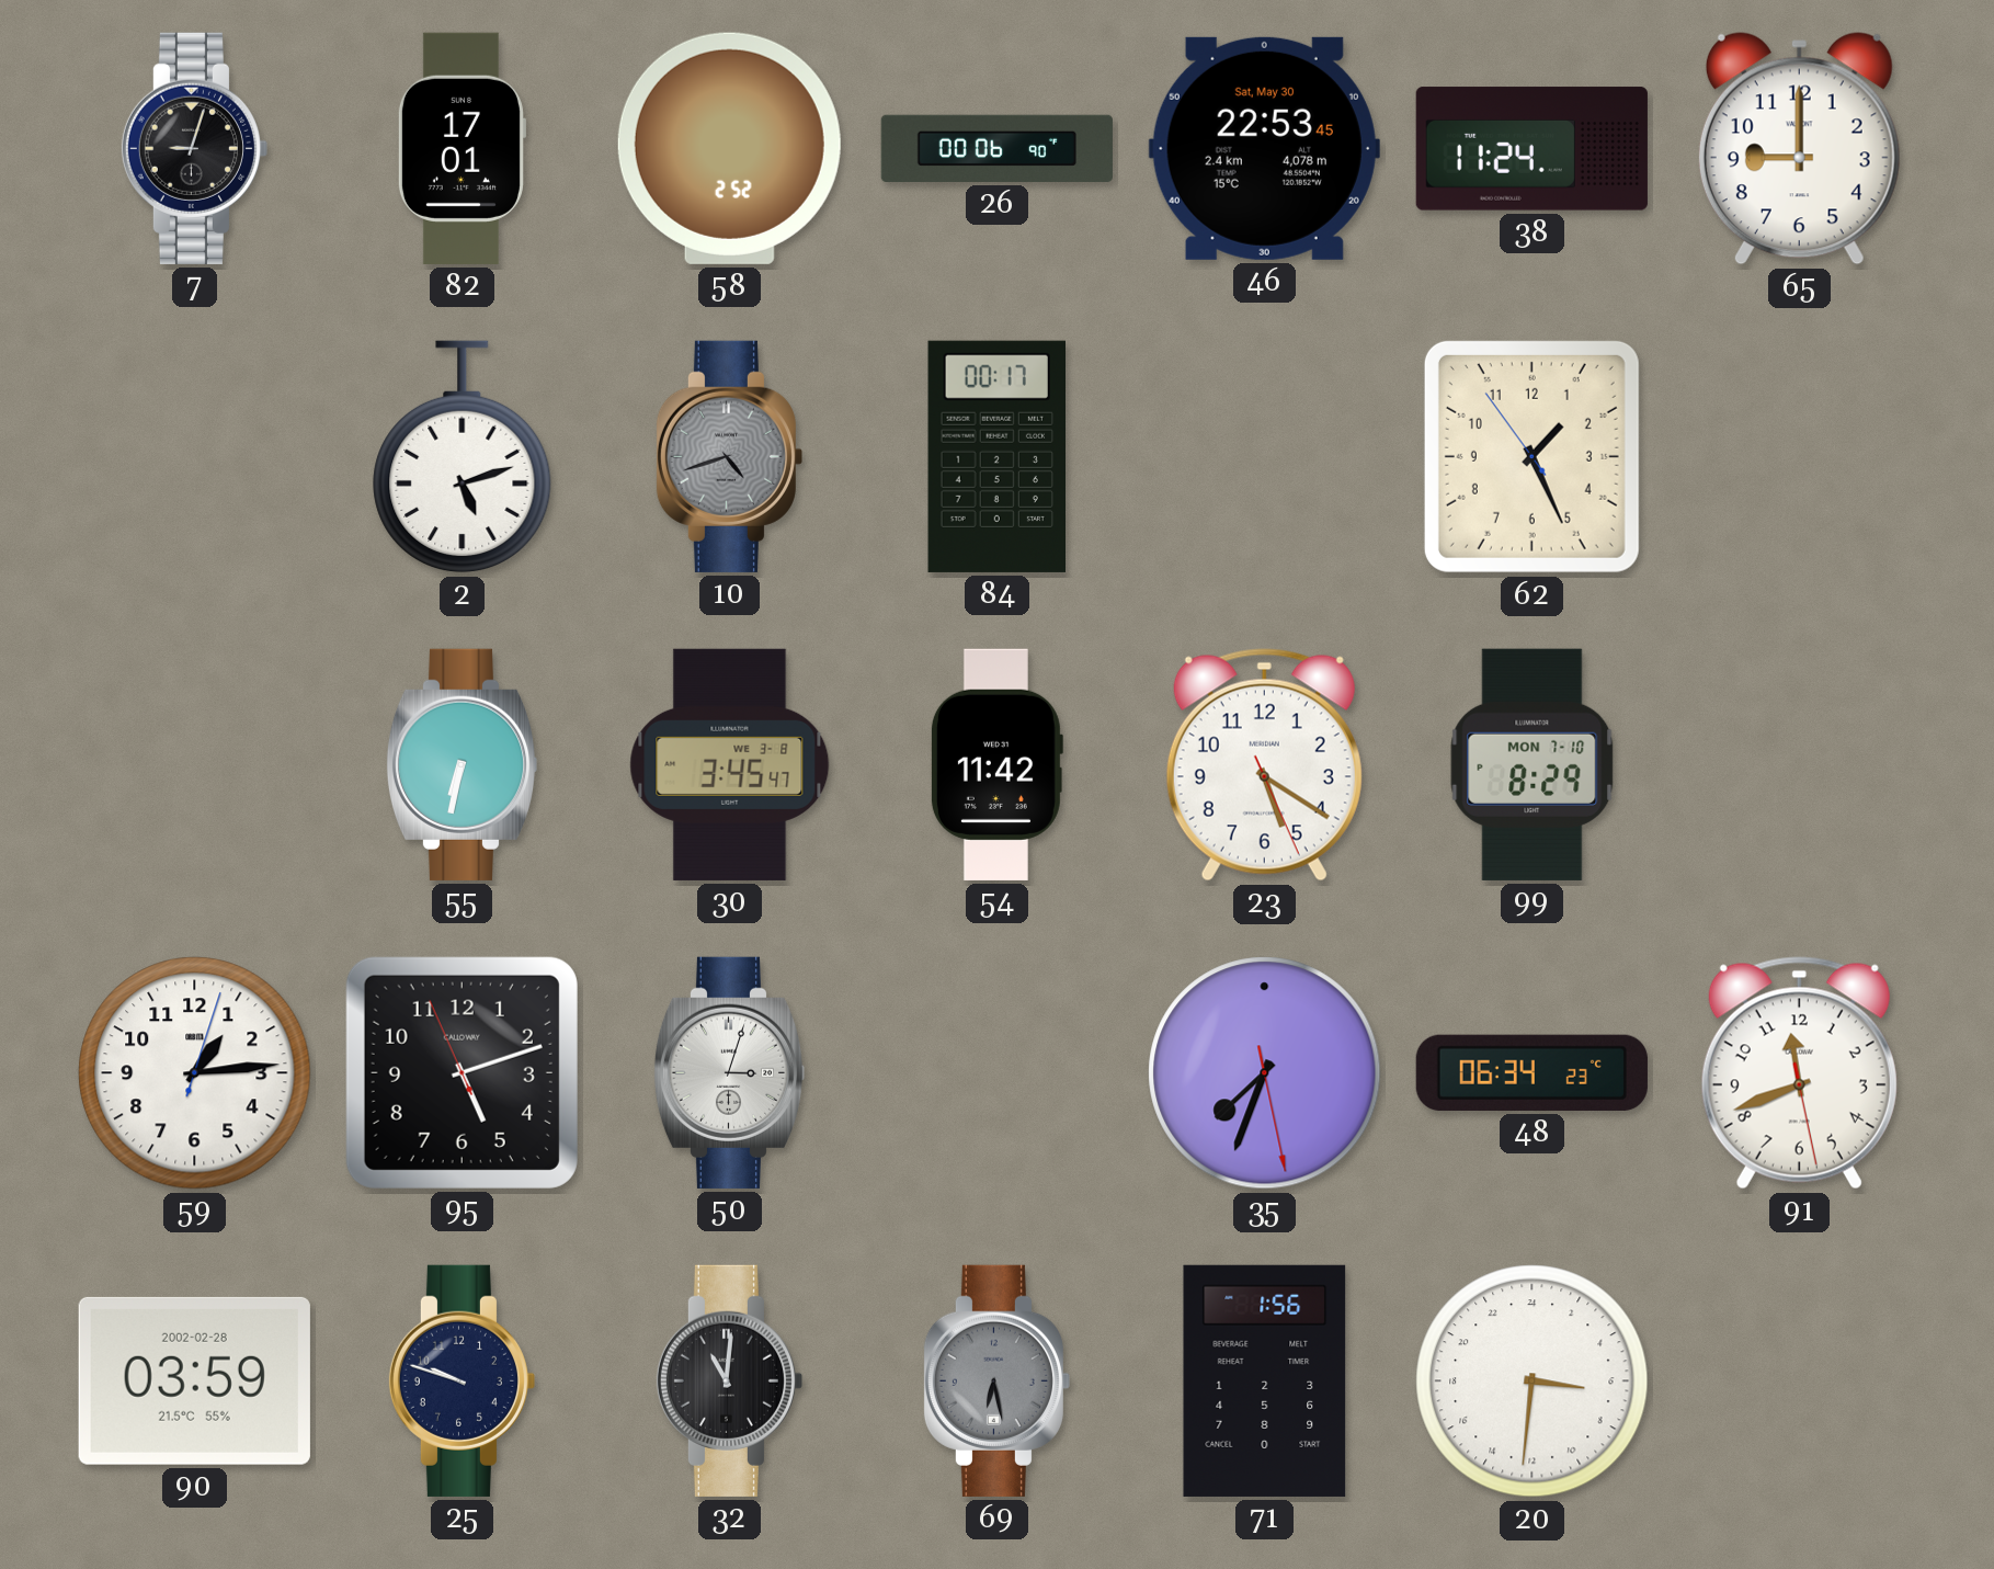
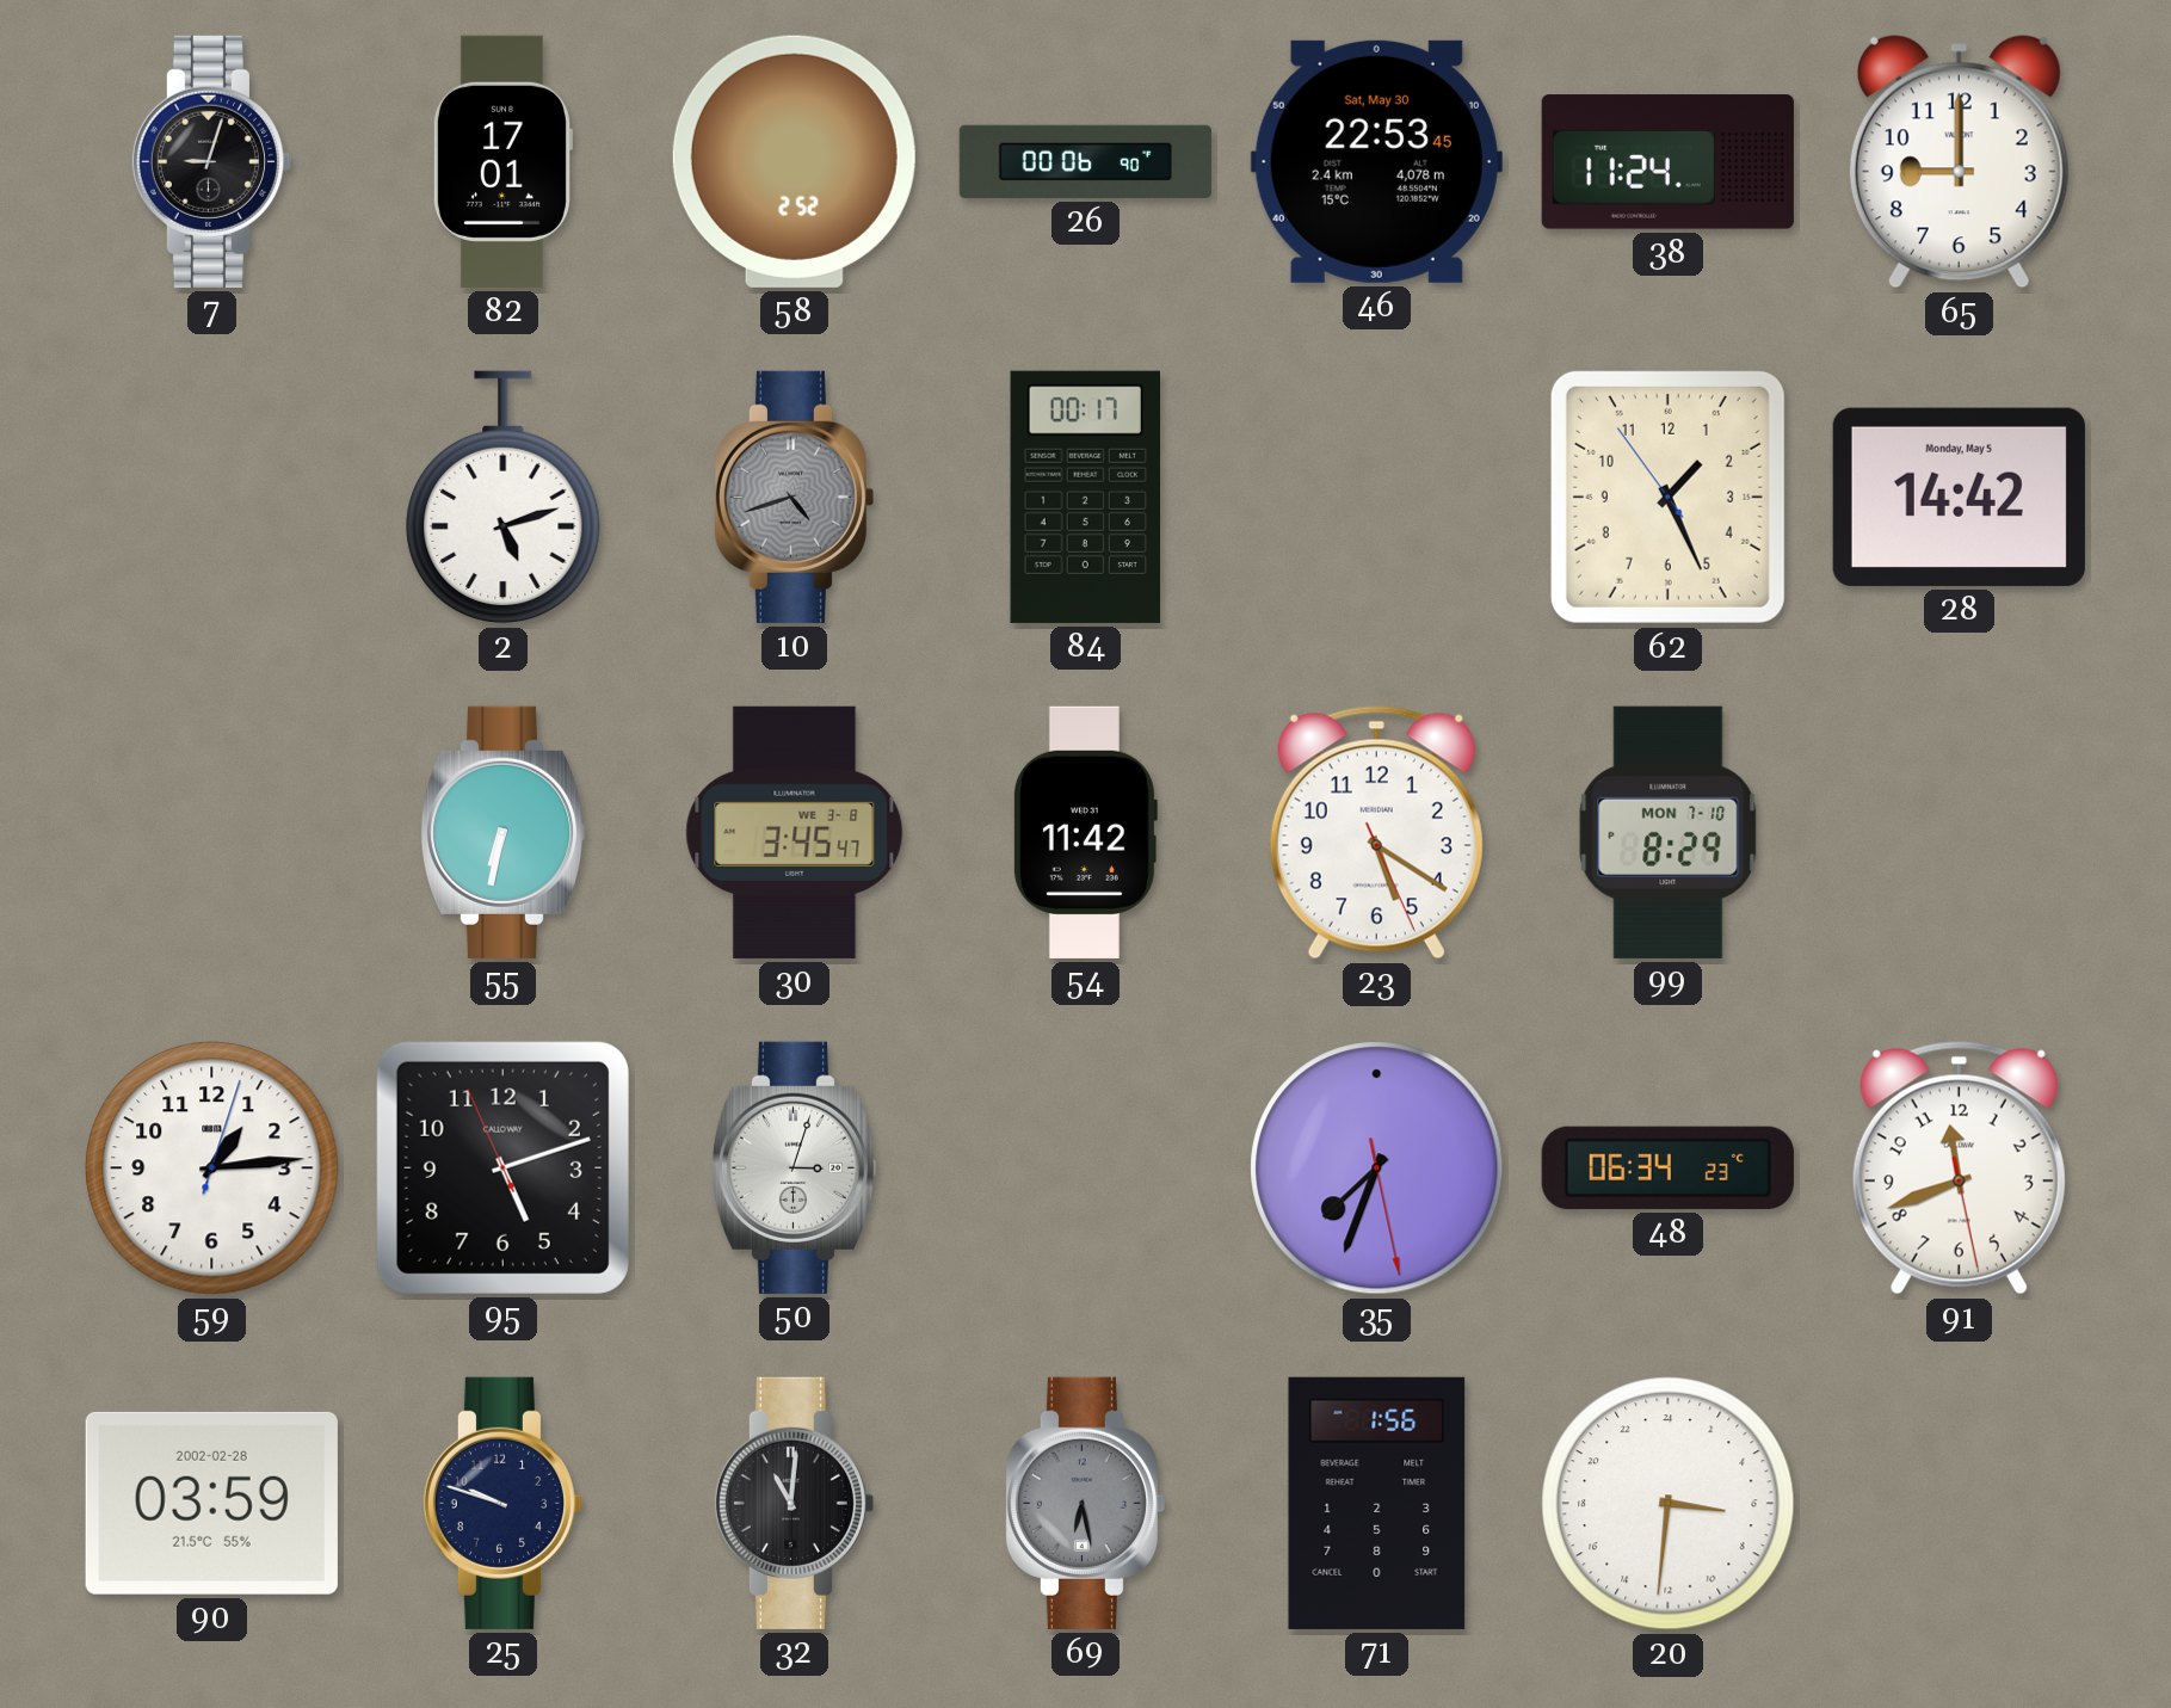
28: none -> 14:42 (1959, 497)
